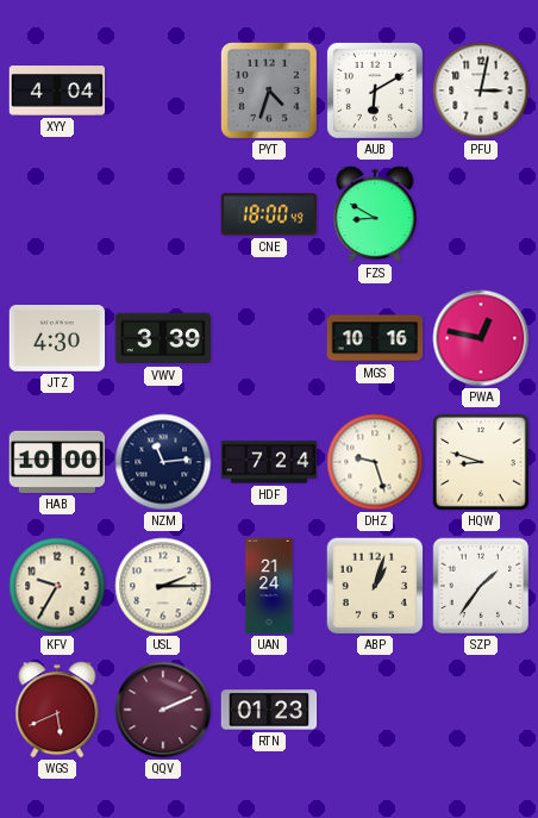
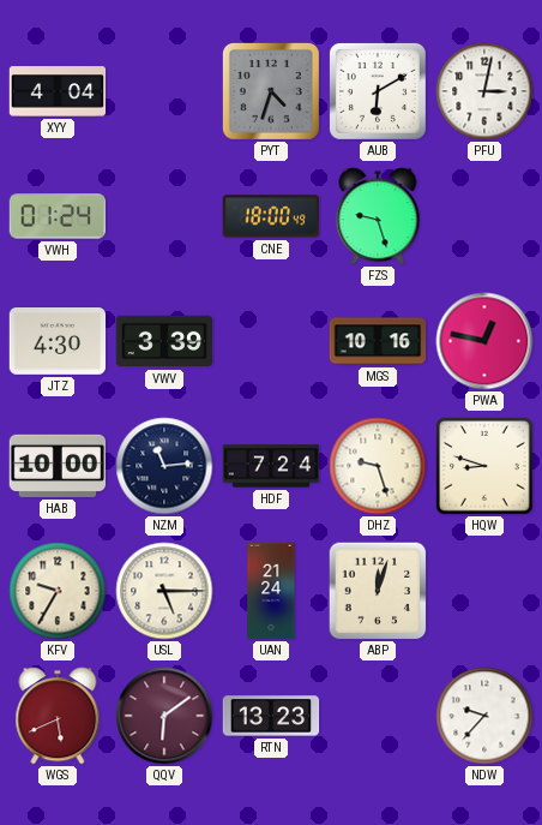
VWH: none -> 01:24 (58, 216)
FZS: 8:50 -> 9:27 (378, 216)
USL: 2:15 -> 5:15 (164, 591)
ABP: 1:03 -> 12:03 (378, 591)
SZP: 1:36 -> none (481, 586)
QQV: 2:11 -> 6:09 (164, 716)
RTN: 01:23 -> 13:23 (271, 716)
NDW: none -> 9:37 (484, 716)
